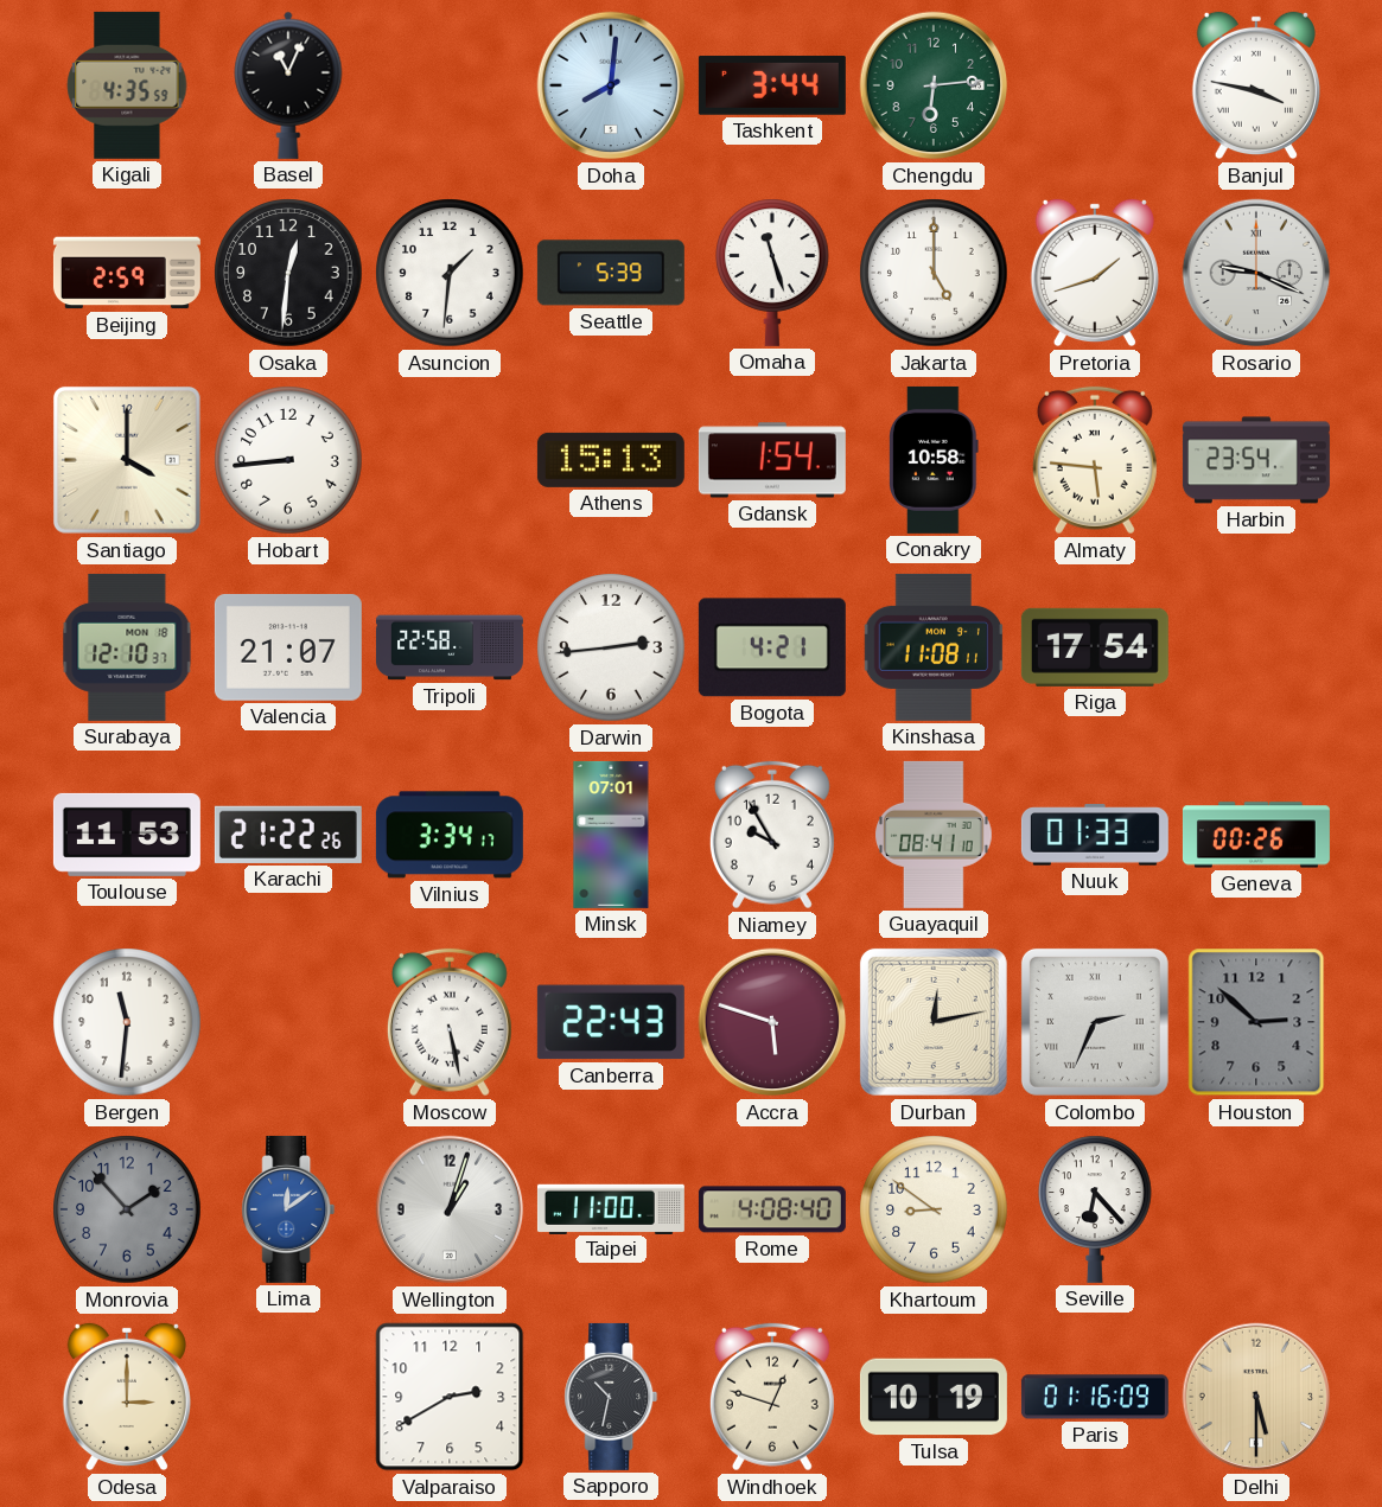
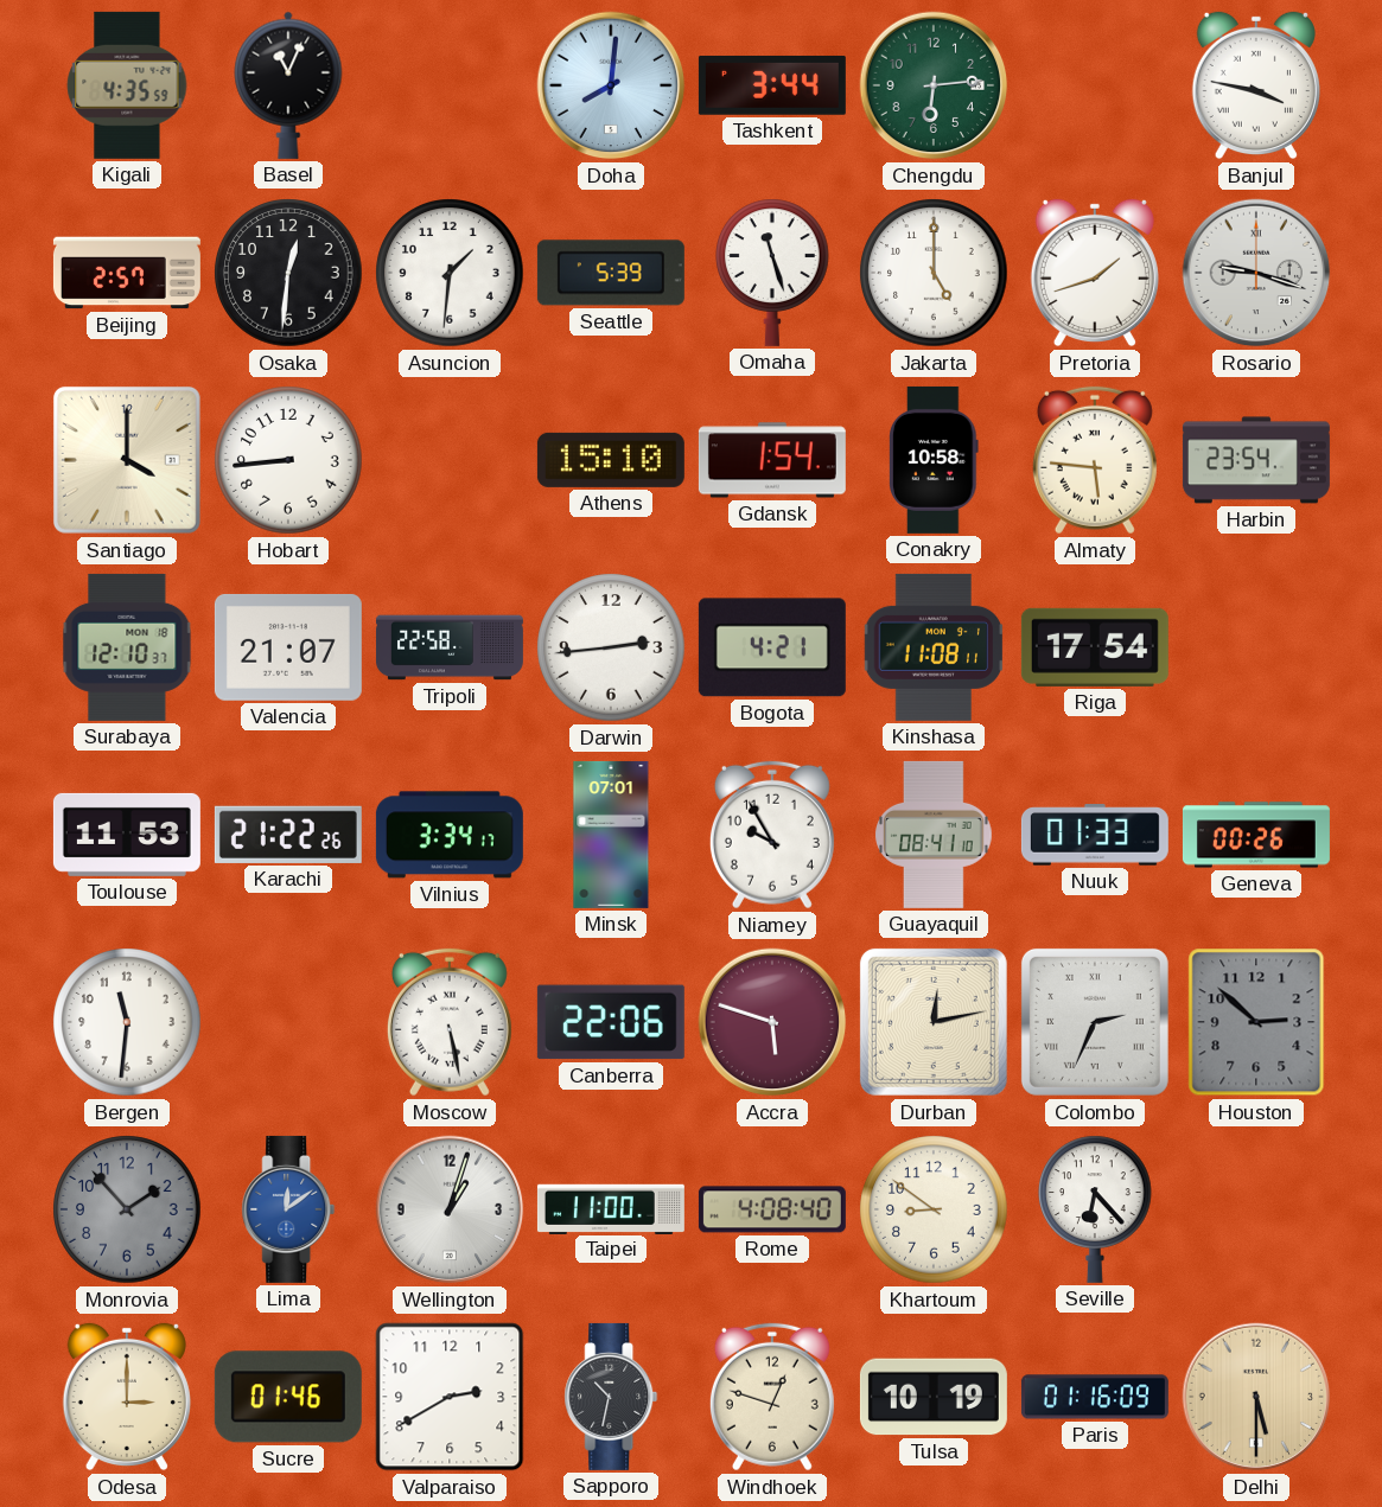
Beijing: 2:59 -> 2:57 (127, 273)
Rosario: 9:19 -> 9:18 (1256, 273)
Athens: 15:13 -> 15:10 (611, 460)
Canberra: 22:43 -> 22:06 (611, 1022)
Sucre: none -> 01:46 (288, 1397)
